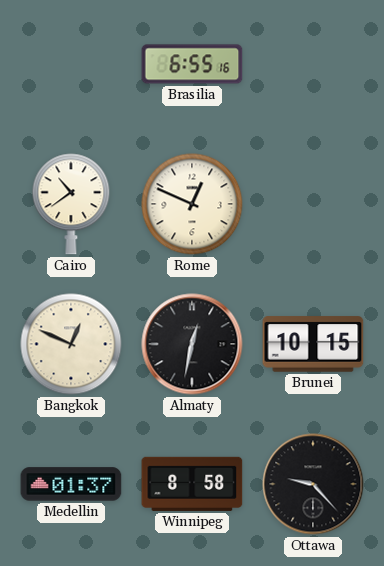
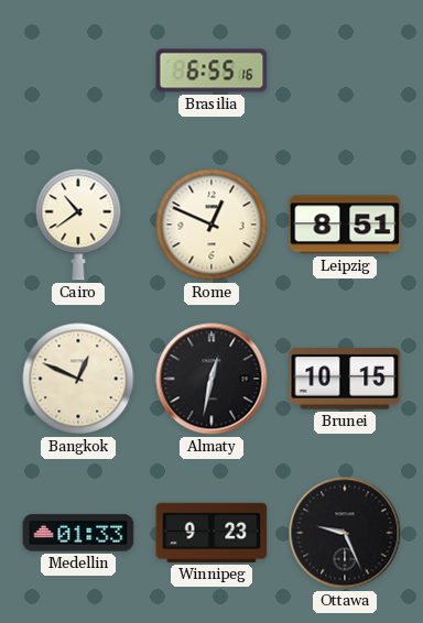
Leipzig: none -> 8:51 (345, 225)
Medellin: 01:37 -> 01:33 (78, 533)
Winnipeg: 8:58 -> 9:23 (211, 533)
Ottawa: 9:23 -> 9:26 (345, 533)
